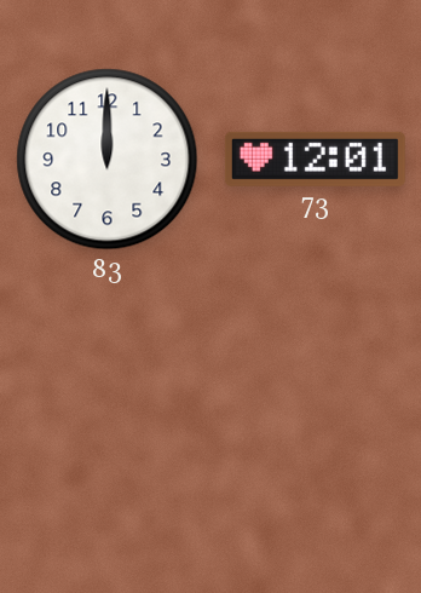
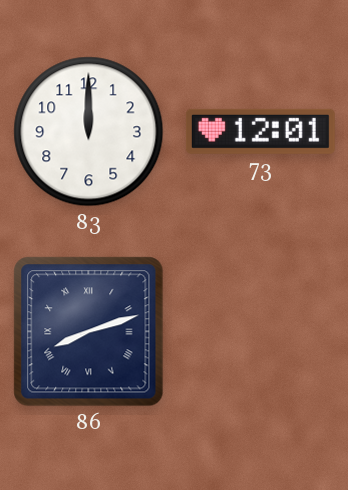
86: none -> 8:12 (89, 332)
